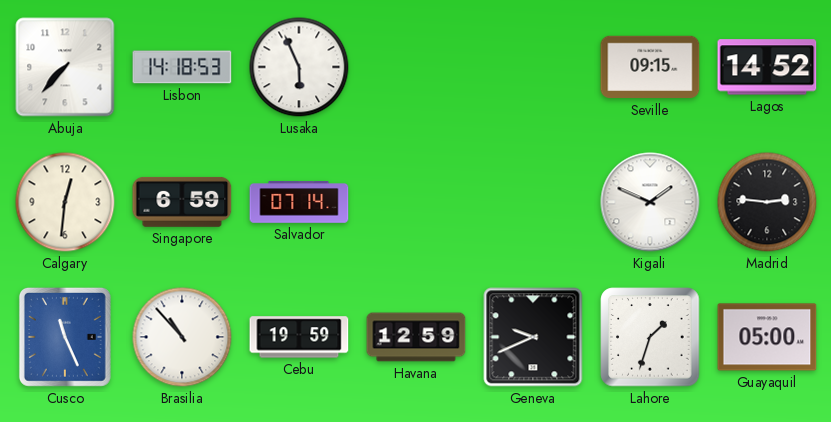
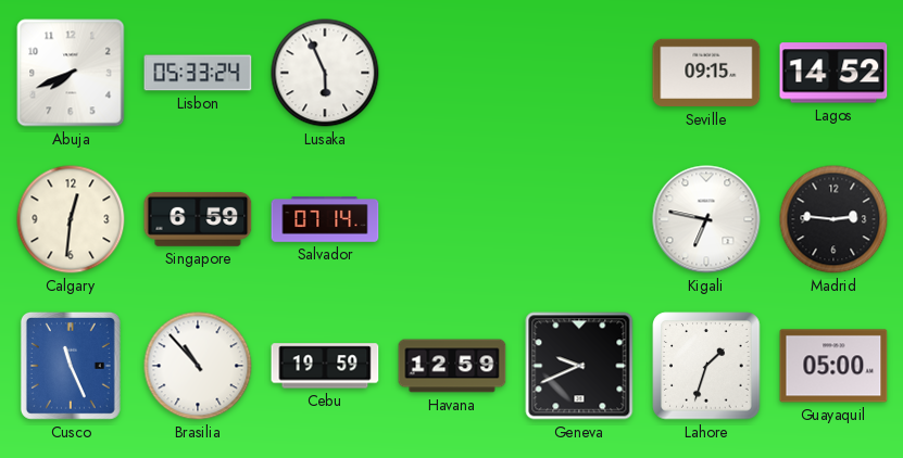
Abuja: 7:37 -> 7:41 (71, 73)
Lisbon: 14:18 -> 05:33 (198, 73)
Kigali: 1:49 -> 6:47 (706, 219)
